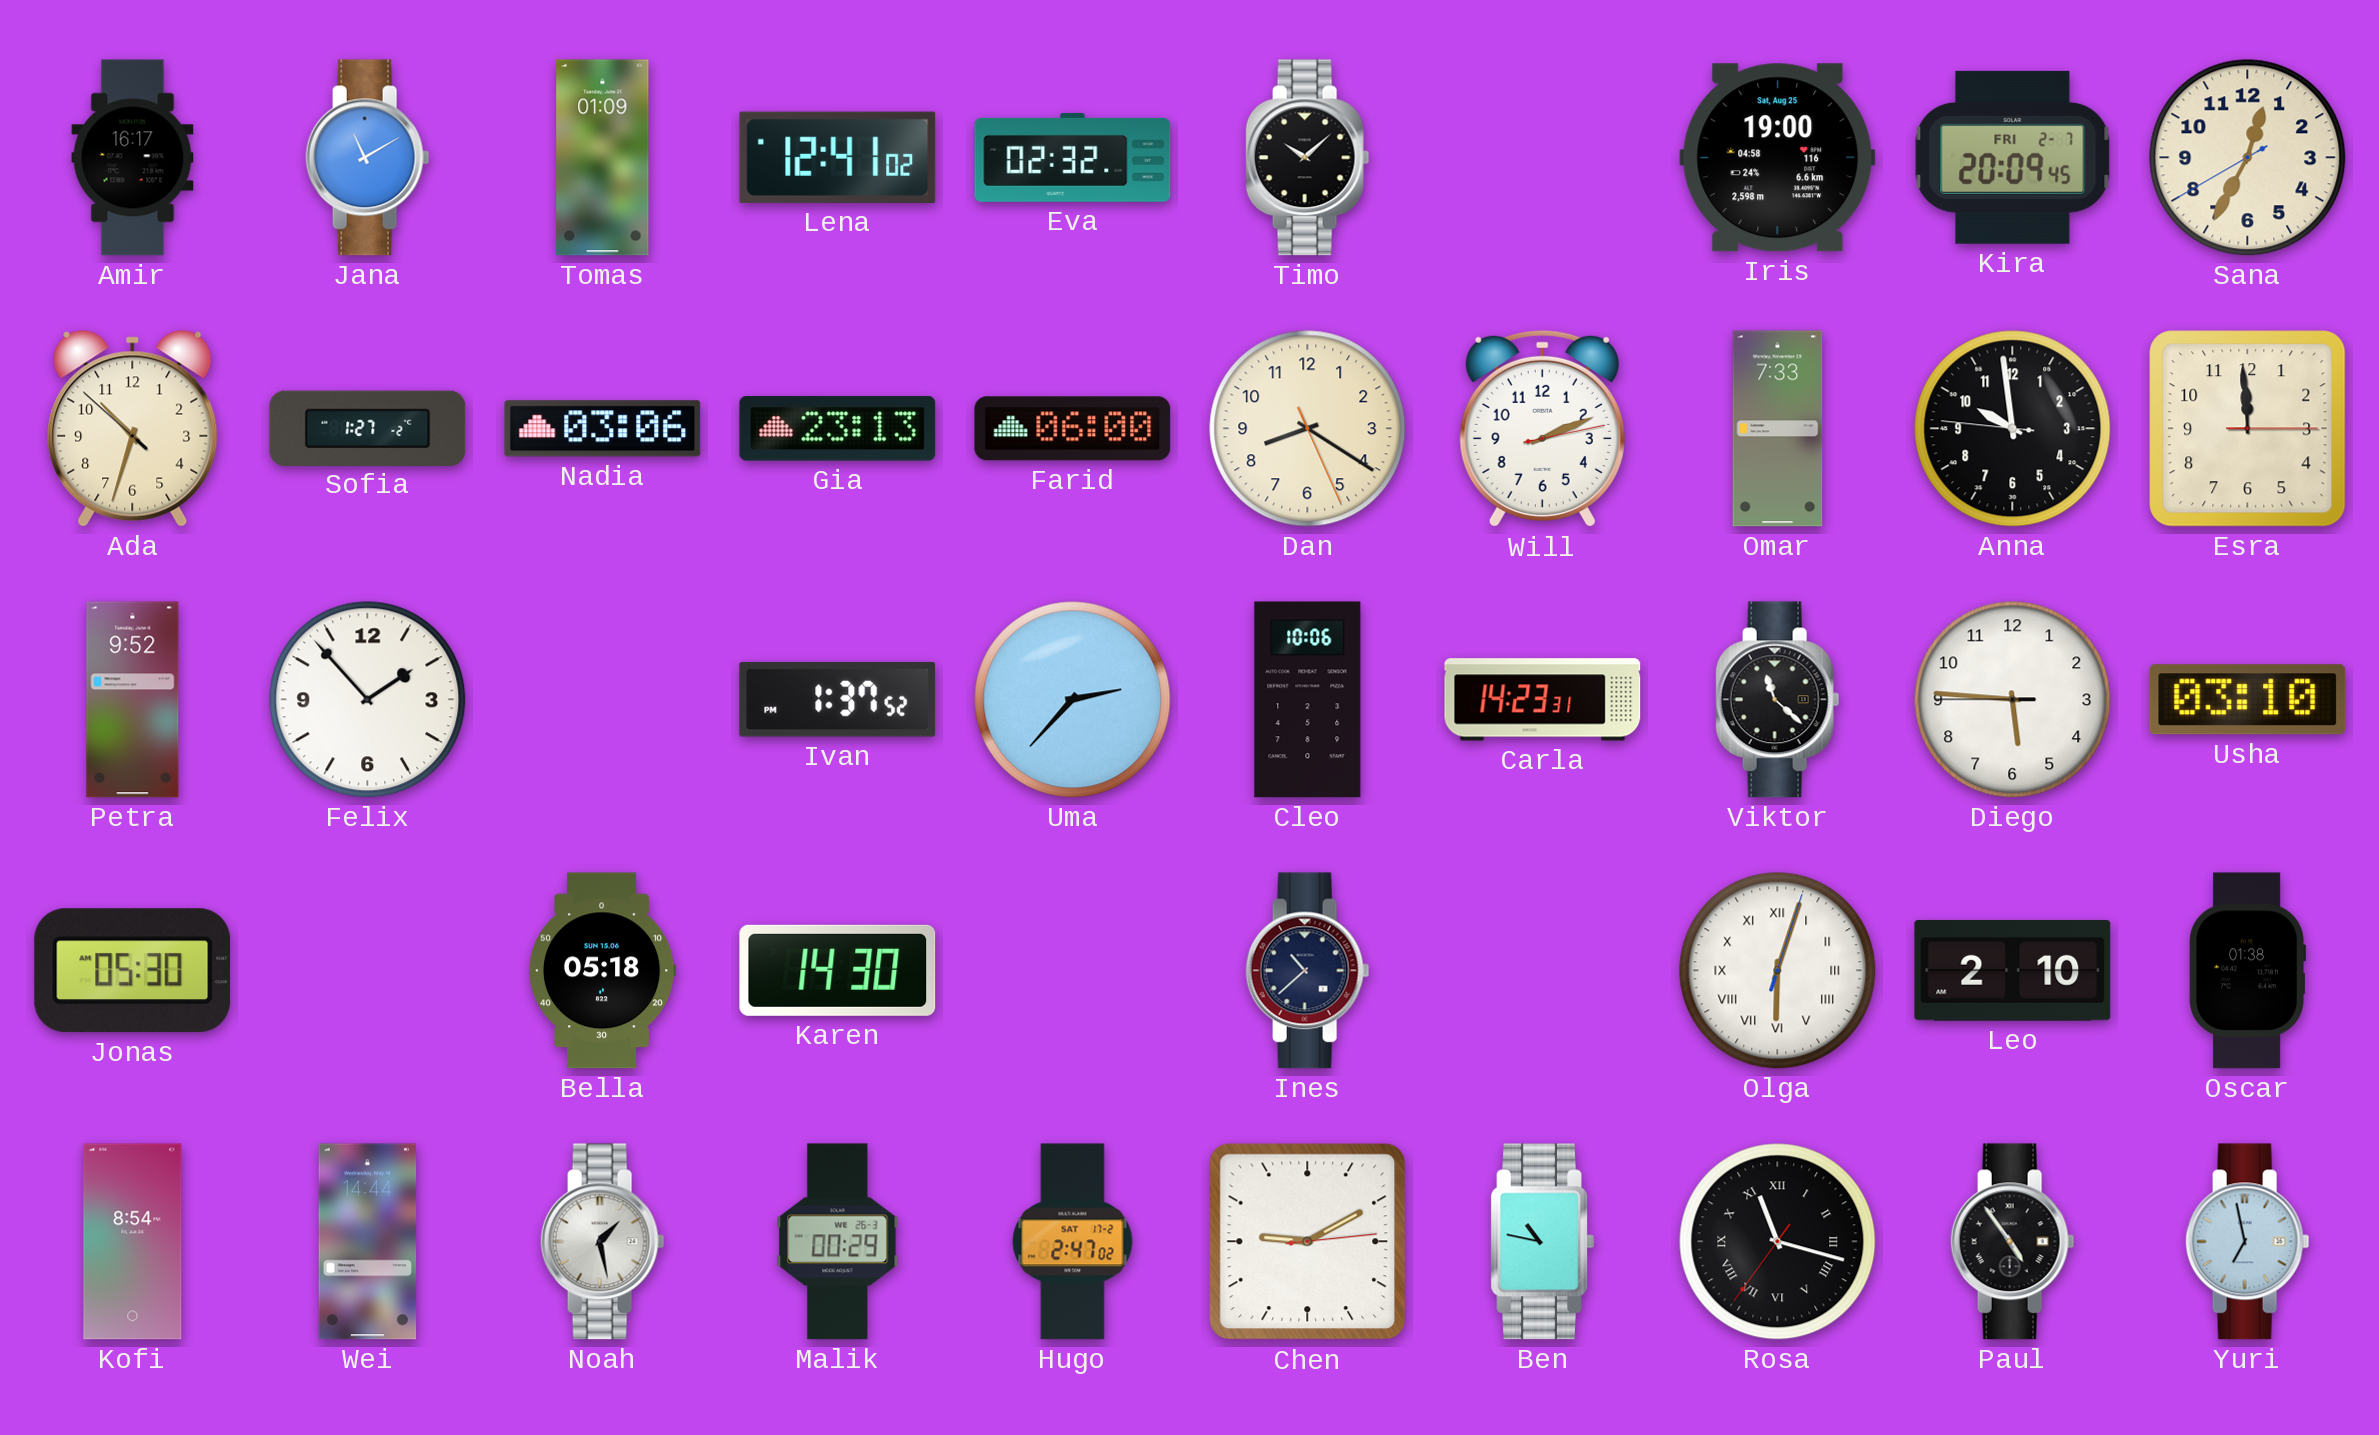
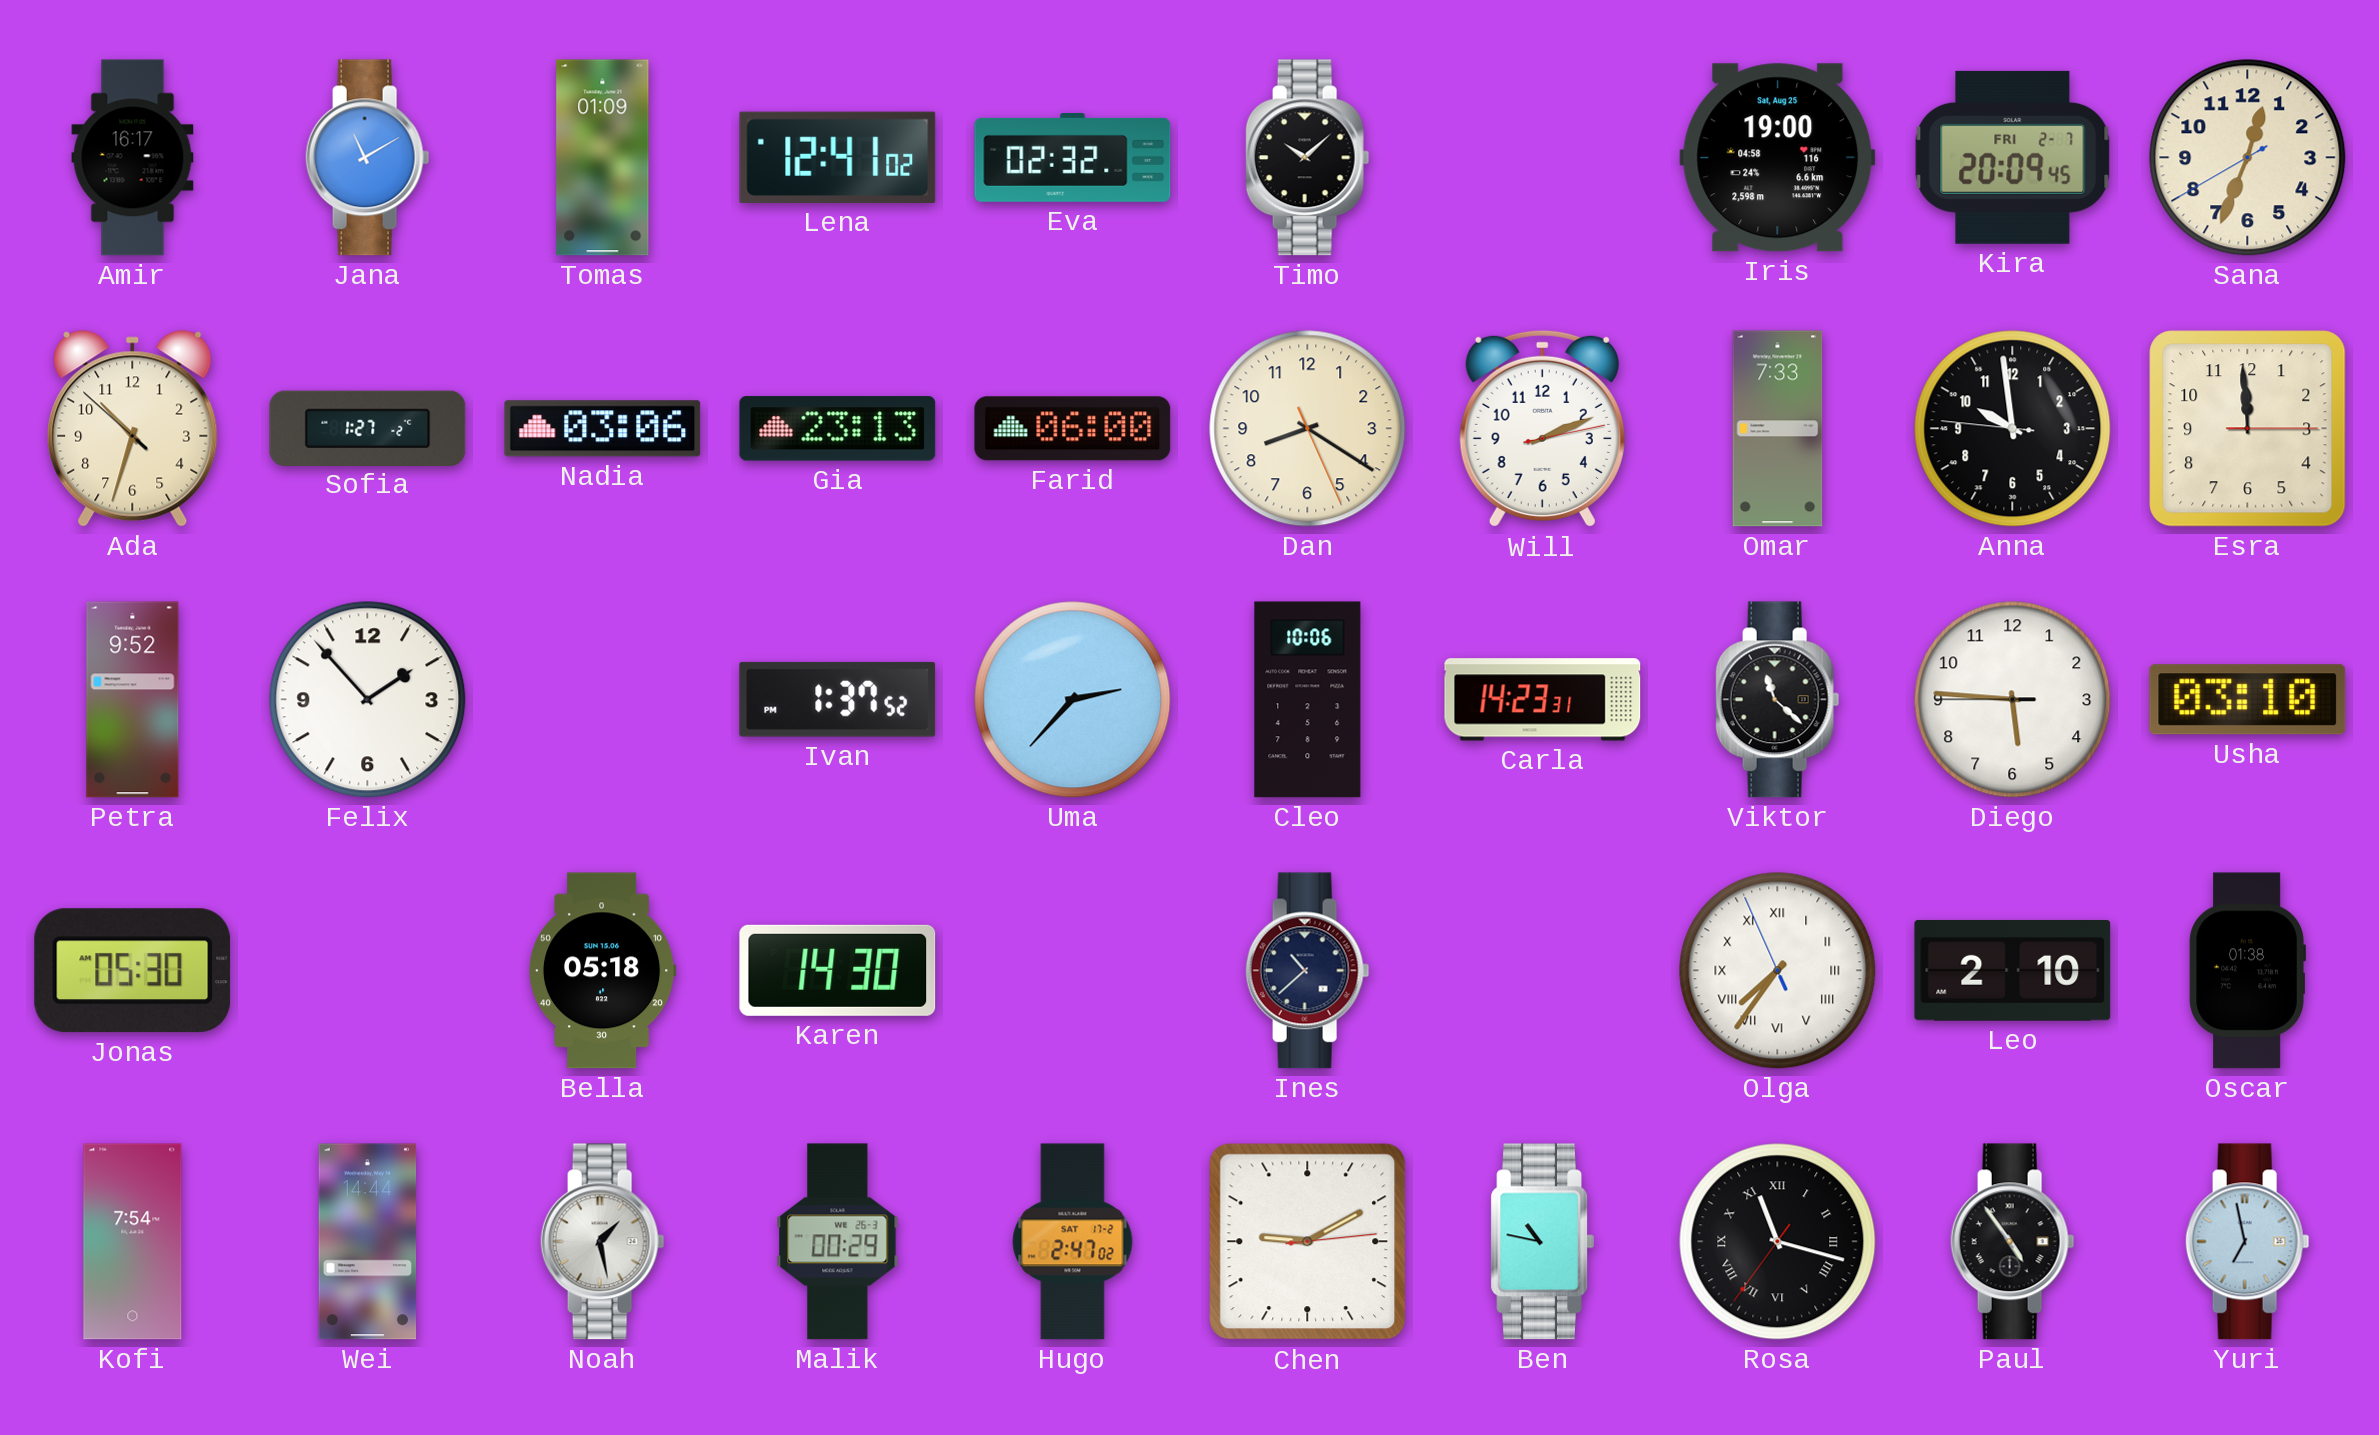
Sana: 12:34 -> 12:33 (2248, 158)
Olga: 6:03 -> 7:35 (1778, 971)
Kofi: 8:54 -> 7:54 (133, 1242)
